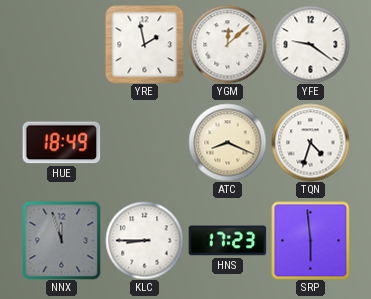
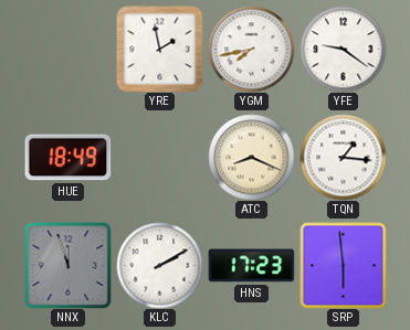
YGM: 12:08 -> 7:43 (251, 49)
TQN: 4:33 -> 1:16 (343, 157)
KLC: 8:45 -> 2:10 (159, 265)
